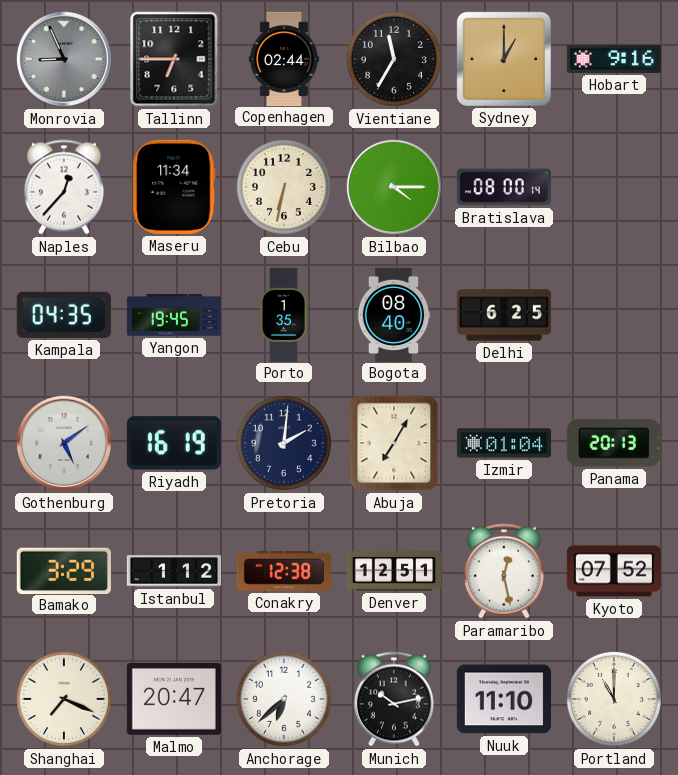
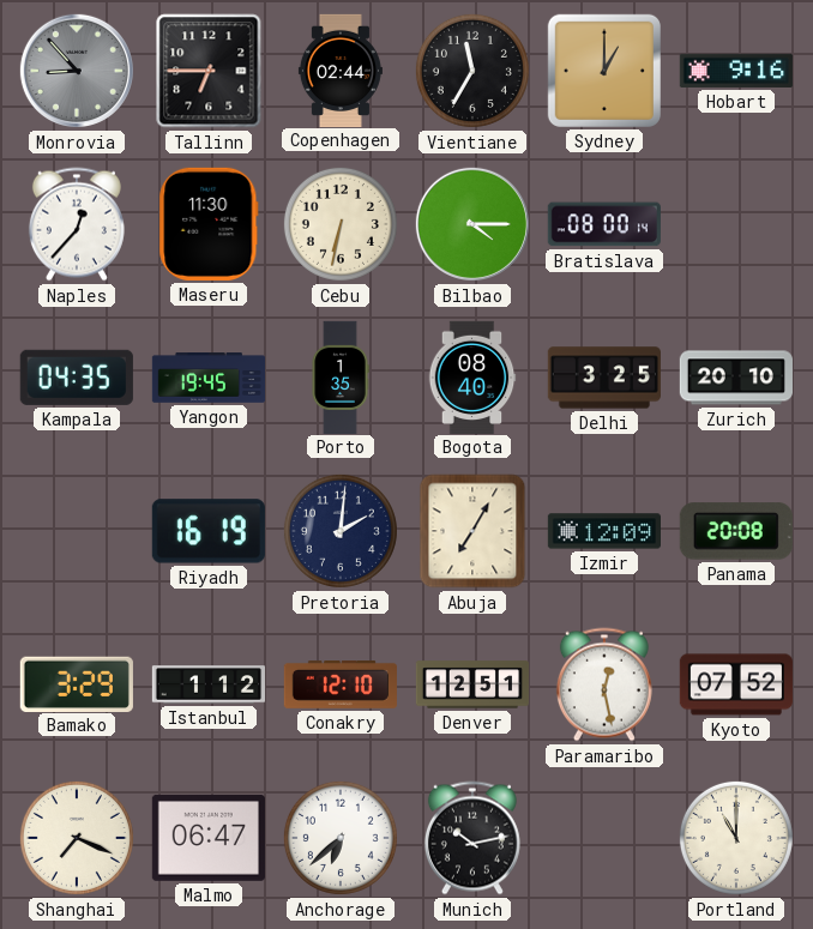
Monrovia: 8:56 -> 8:53 (77, 71)
Maseru: 11:34 -> 11:30 (209, 224)
Delhi: 6:25 -> 3:25 (604, 378)
Zurich: none -> 20:10 (736, 378)
Gothenburg: 5:09 -> none (64, 443)
Izmir: 01:04 -> 12:09 (603, 531)
Panama: 20:13 -> 20:08 (736, 531)
Conakry: 12:38 -> 12:10 (339, 686)
Malmo: 20:47 -> 06:47 (209, 838)
Nuuk: 11:10 -> none (504, 699)
